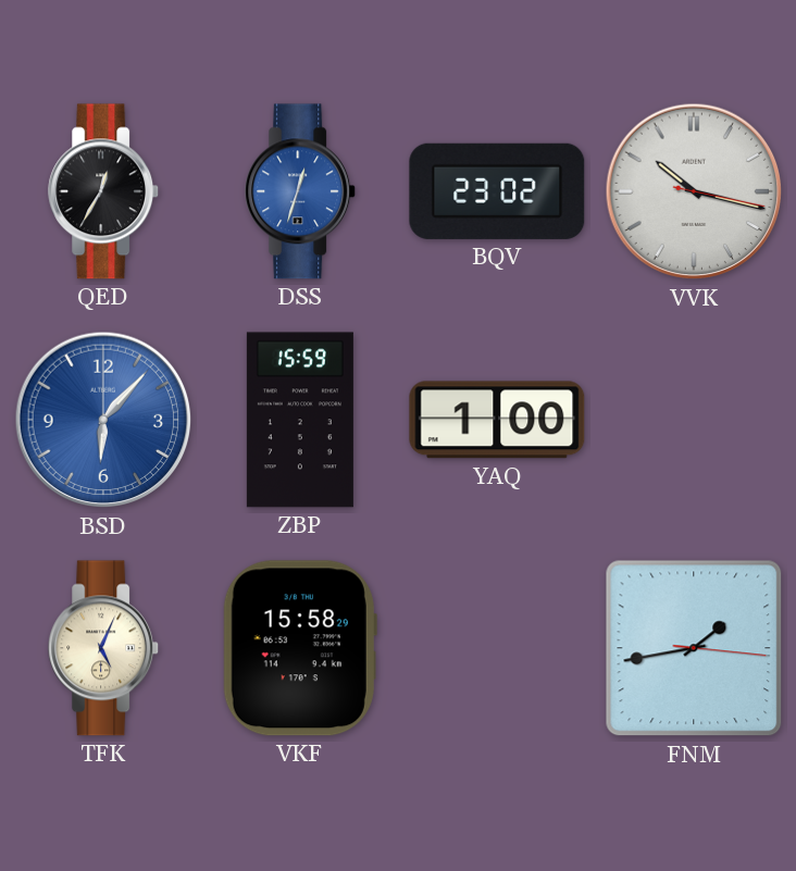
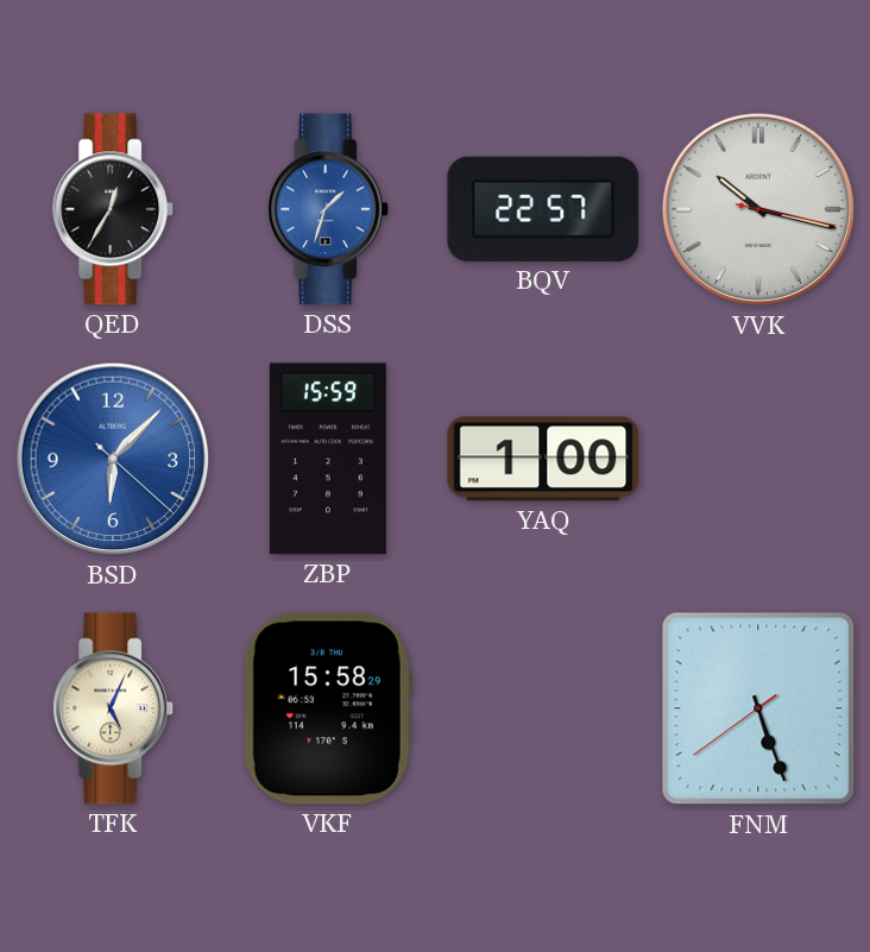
DSS: 12:33 -> 1:33 (329, 209)
BQV: 23:02 -> 22:57 (543, 209)
BSD: 6:07:00 -> 6:07:22 (113, 459)
FNM: 1:43 -> 5:26 (758, 708)
